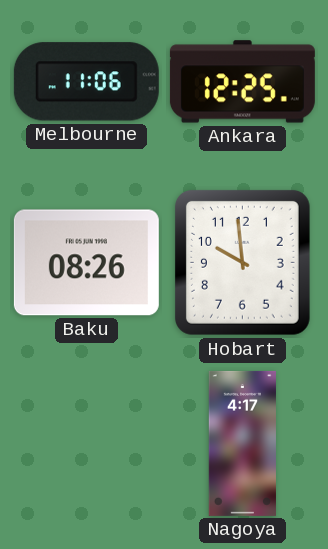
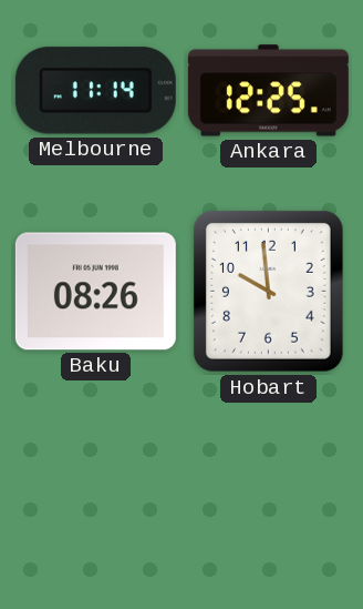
Melbourne: 11:06 -> 11:14 (95, 91)
Nagoya: 4:17 -> none (242, 443)
